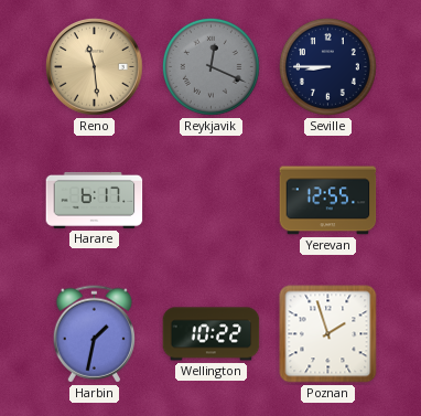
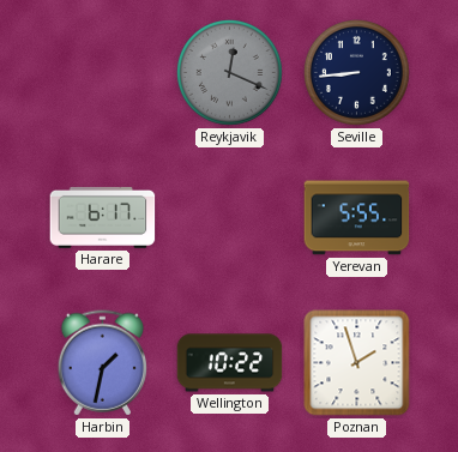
Reno: 11:29 -> none (95, 67)
Seville: 8:45 -> 8:44 (357, 73)
Yerevan: 12:55 -> 5:55 (357, 218)
